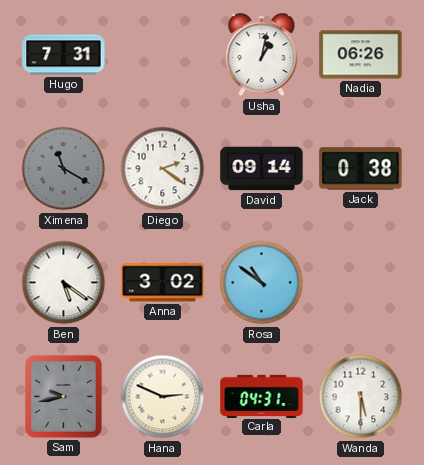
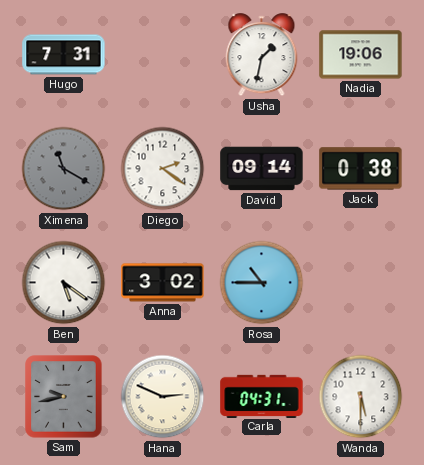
Usha: 1:02 -> 1:32 (262, 55)
Nadia: 06:26 -> 19:06 (361, 55)
Rosa: 10:51 -> 10:45 (262, 283)
